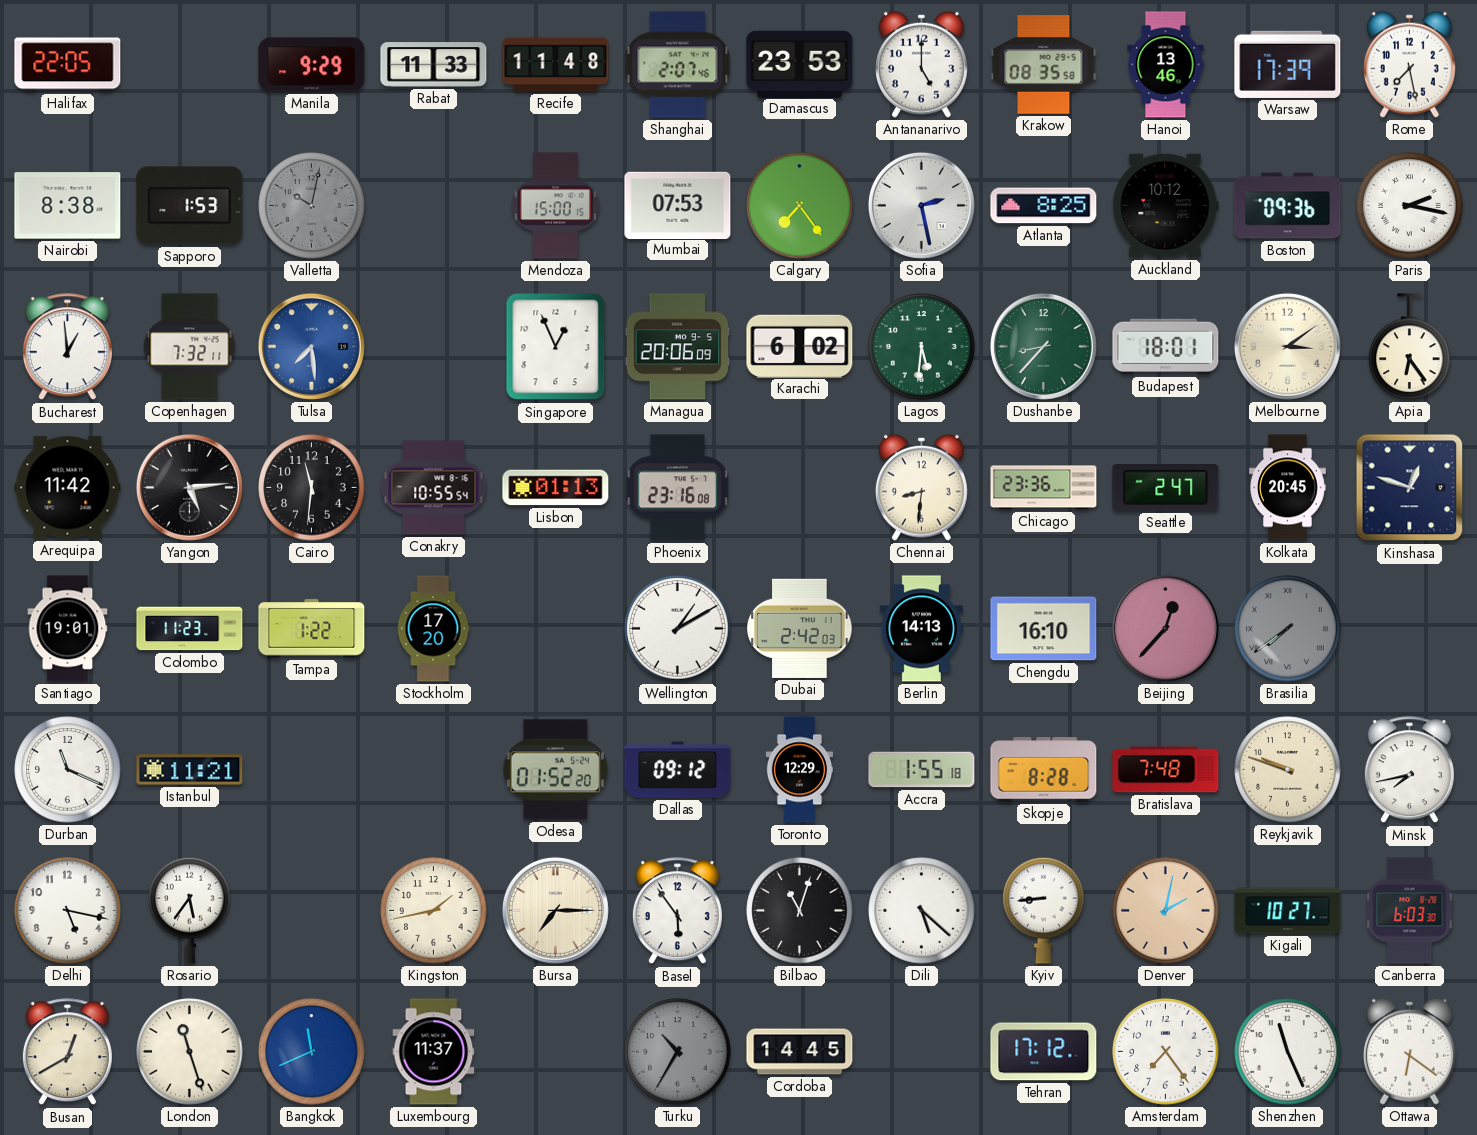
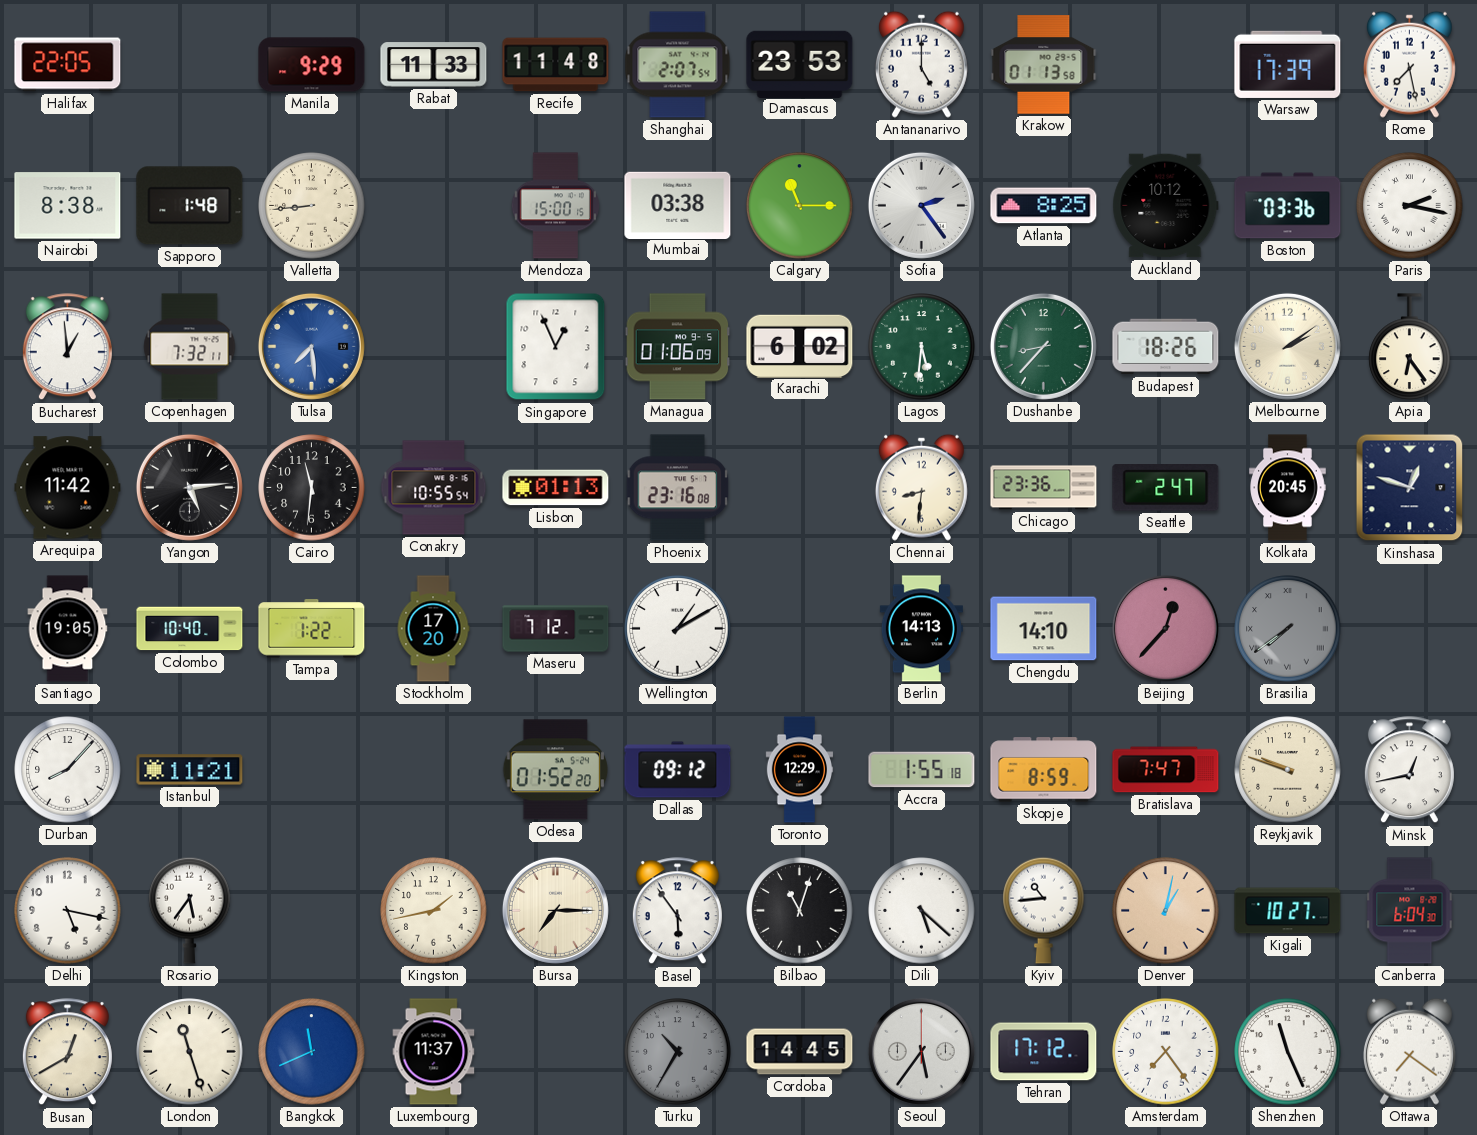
Shanghai: 2:07:46 -> 2:07:54 (678, 65)
Krakow: 08:35 -> 01:13 (1044, 65)
Hanoi: 13:46 -> none (1166, 65)
Sapporo: 1:53 -> 1:48 (190, 206)
Valletta: 10:02 -> 8:44 (312, 206)
Valletta dial: grey -> cream (312, 206)
Mumbai: 07:53 -> 03:38 (678, 205)
Calgary: 7:24 -> 11:15 (800, 206)
Sofia: 2:28 -> 2:24 (921, 205)
Boston: 09:36 -> 03:36 (1288, 206)
Managua: 20:06 -> 01:06 (678, 347)
Budapest: 18:01 -> 18:26 (1166, 347)
Melbourne: 3:09 -> 2:09 (1287, 346)
Santiago: 19:01 -> 19:05 (68, 629)
Colombo: 11:23 -> 10:40 (190, 629)
Maseru: none -> 7:12 (556, 629)
Dubai: 2:42 -> none (800, 628)
Chengdu: 16:10 -> 14:10 (1044, 629)
Durban: 11:19 -> 8:07 (68, 770)
Skopje: 8:28 -> 8:59 (1044, 770)
Bratislava: 7:48 -> 7:47 (1166, 770)
Minsk: 7:43 -> 12:43 (1409, 770)
Kyiv: 8:44 -> 10:44 (1044, 910)
Denver: 2:02 -> 1:02 (1166, 911)
Canberra: 6:03 -> 6:04 (1410, 911)
Seoul: none -> 5:36 (921, 1051)
Ottawa: 6:21 -> 7:21 (1409, 1051)
